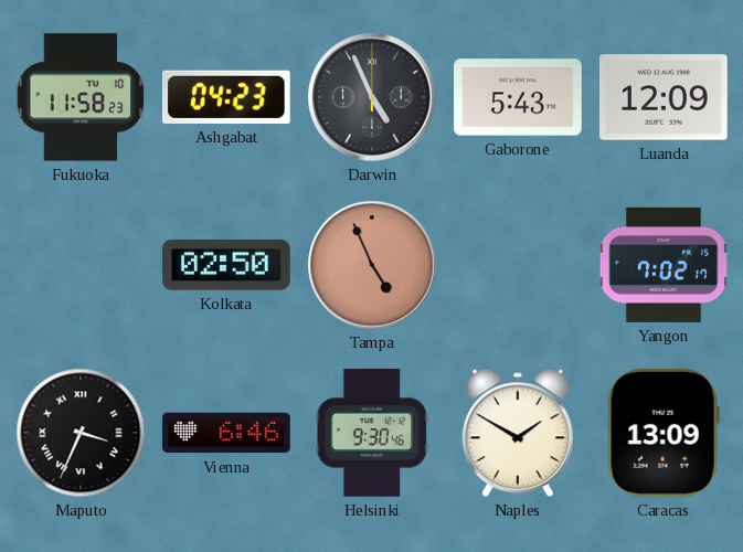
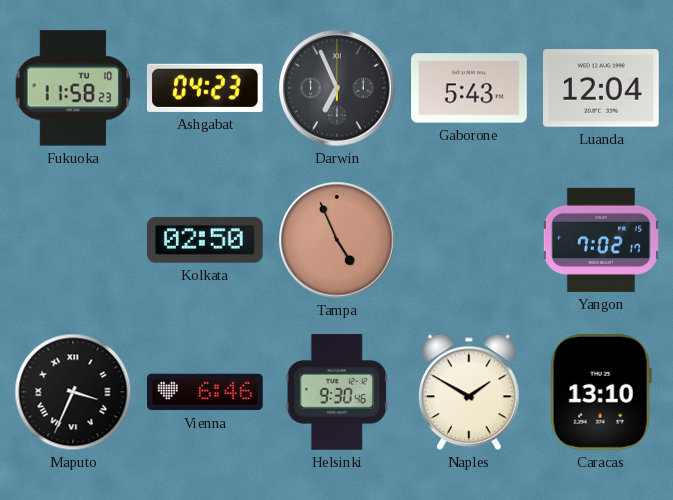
Darwin: 4:56 -> 6:56 (337, 88)
Luanda: 12:09 -> 12:04 (602, 88)
Caracas: 13:09 -> 13:10 (601, 393)
